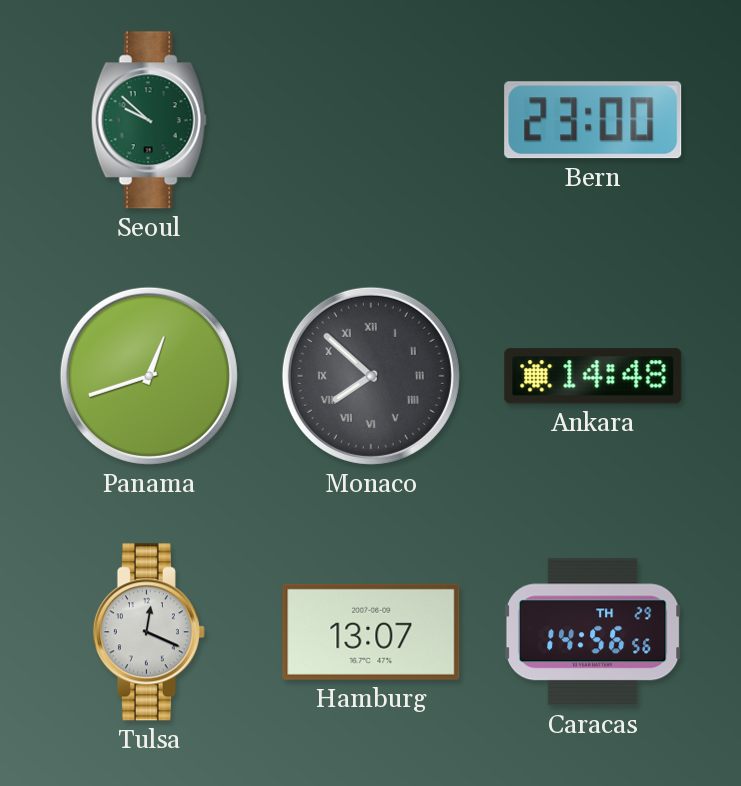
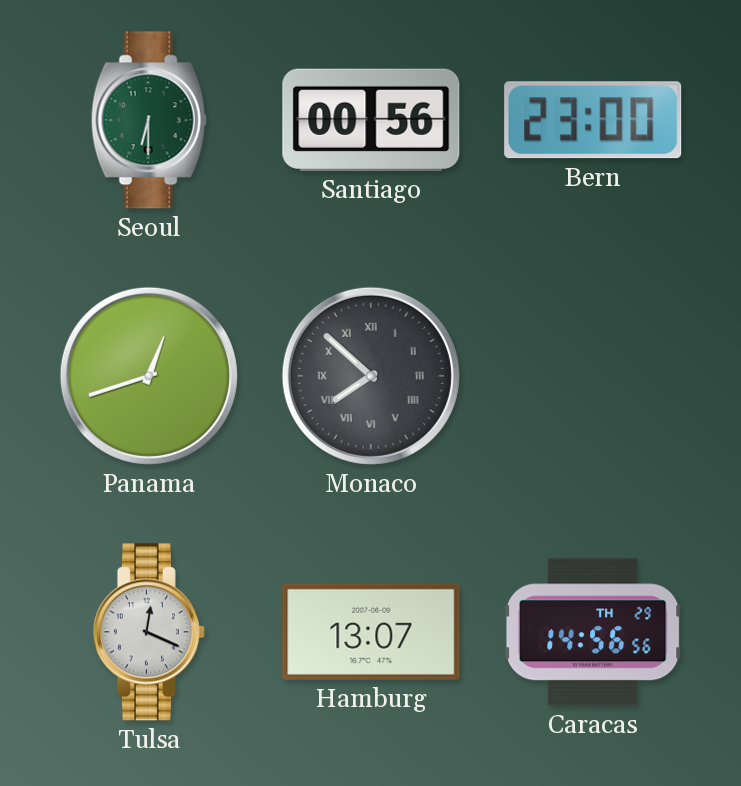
Seoul: 9:52 -> 6:30 (149, 120)
Santiago: none -> 00:56 (371, 120)
Ankara: 14:48 -> none (593, 376)
